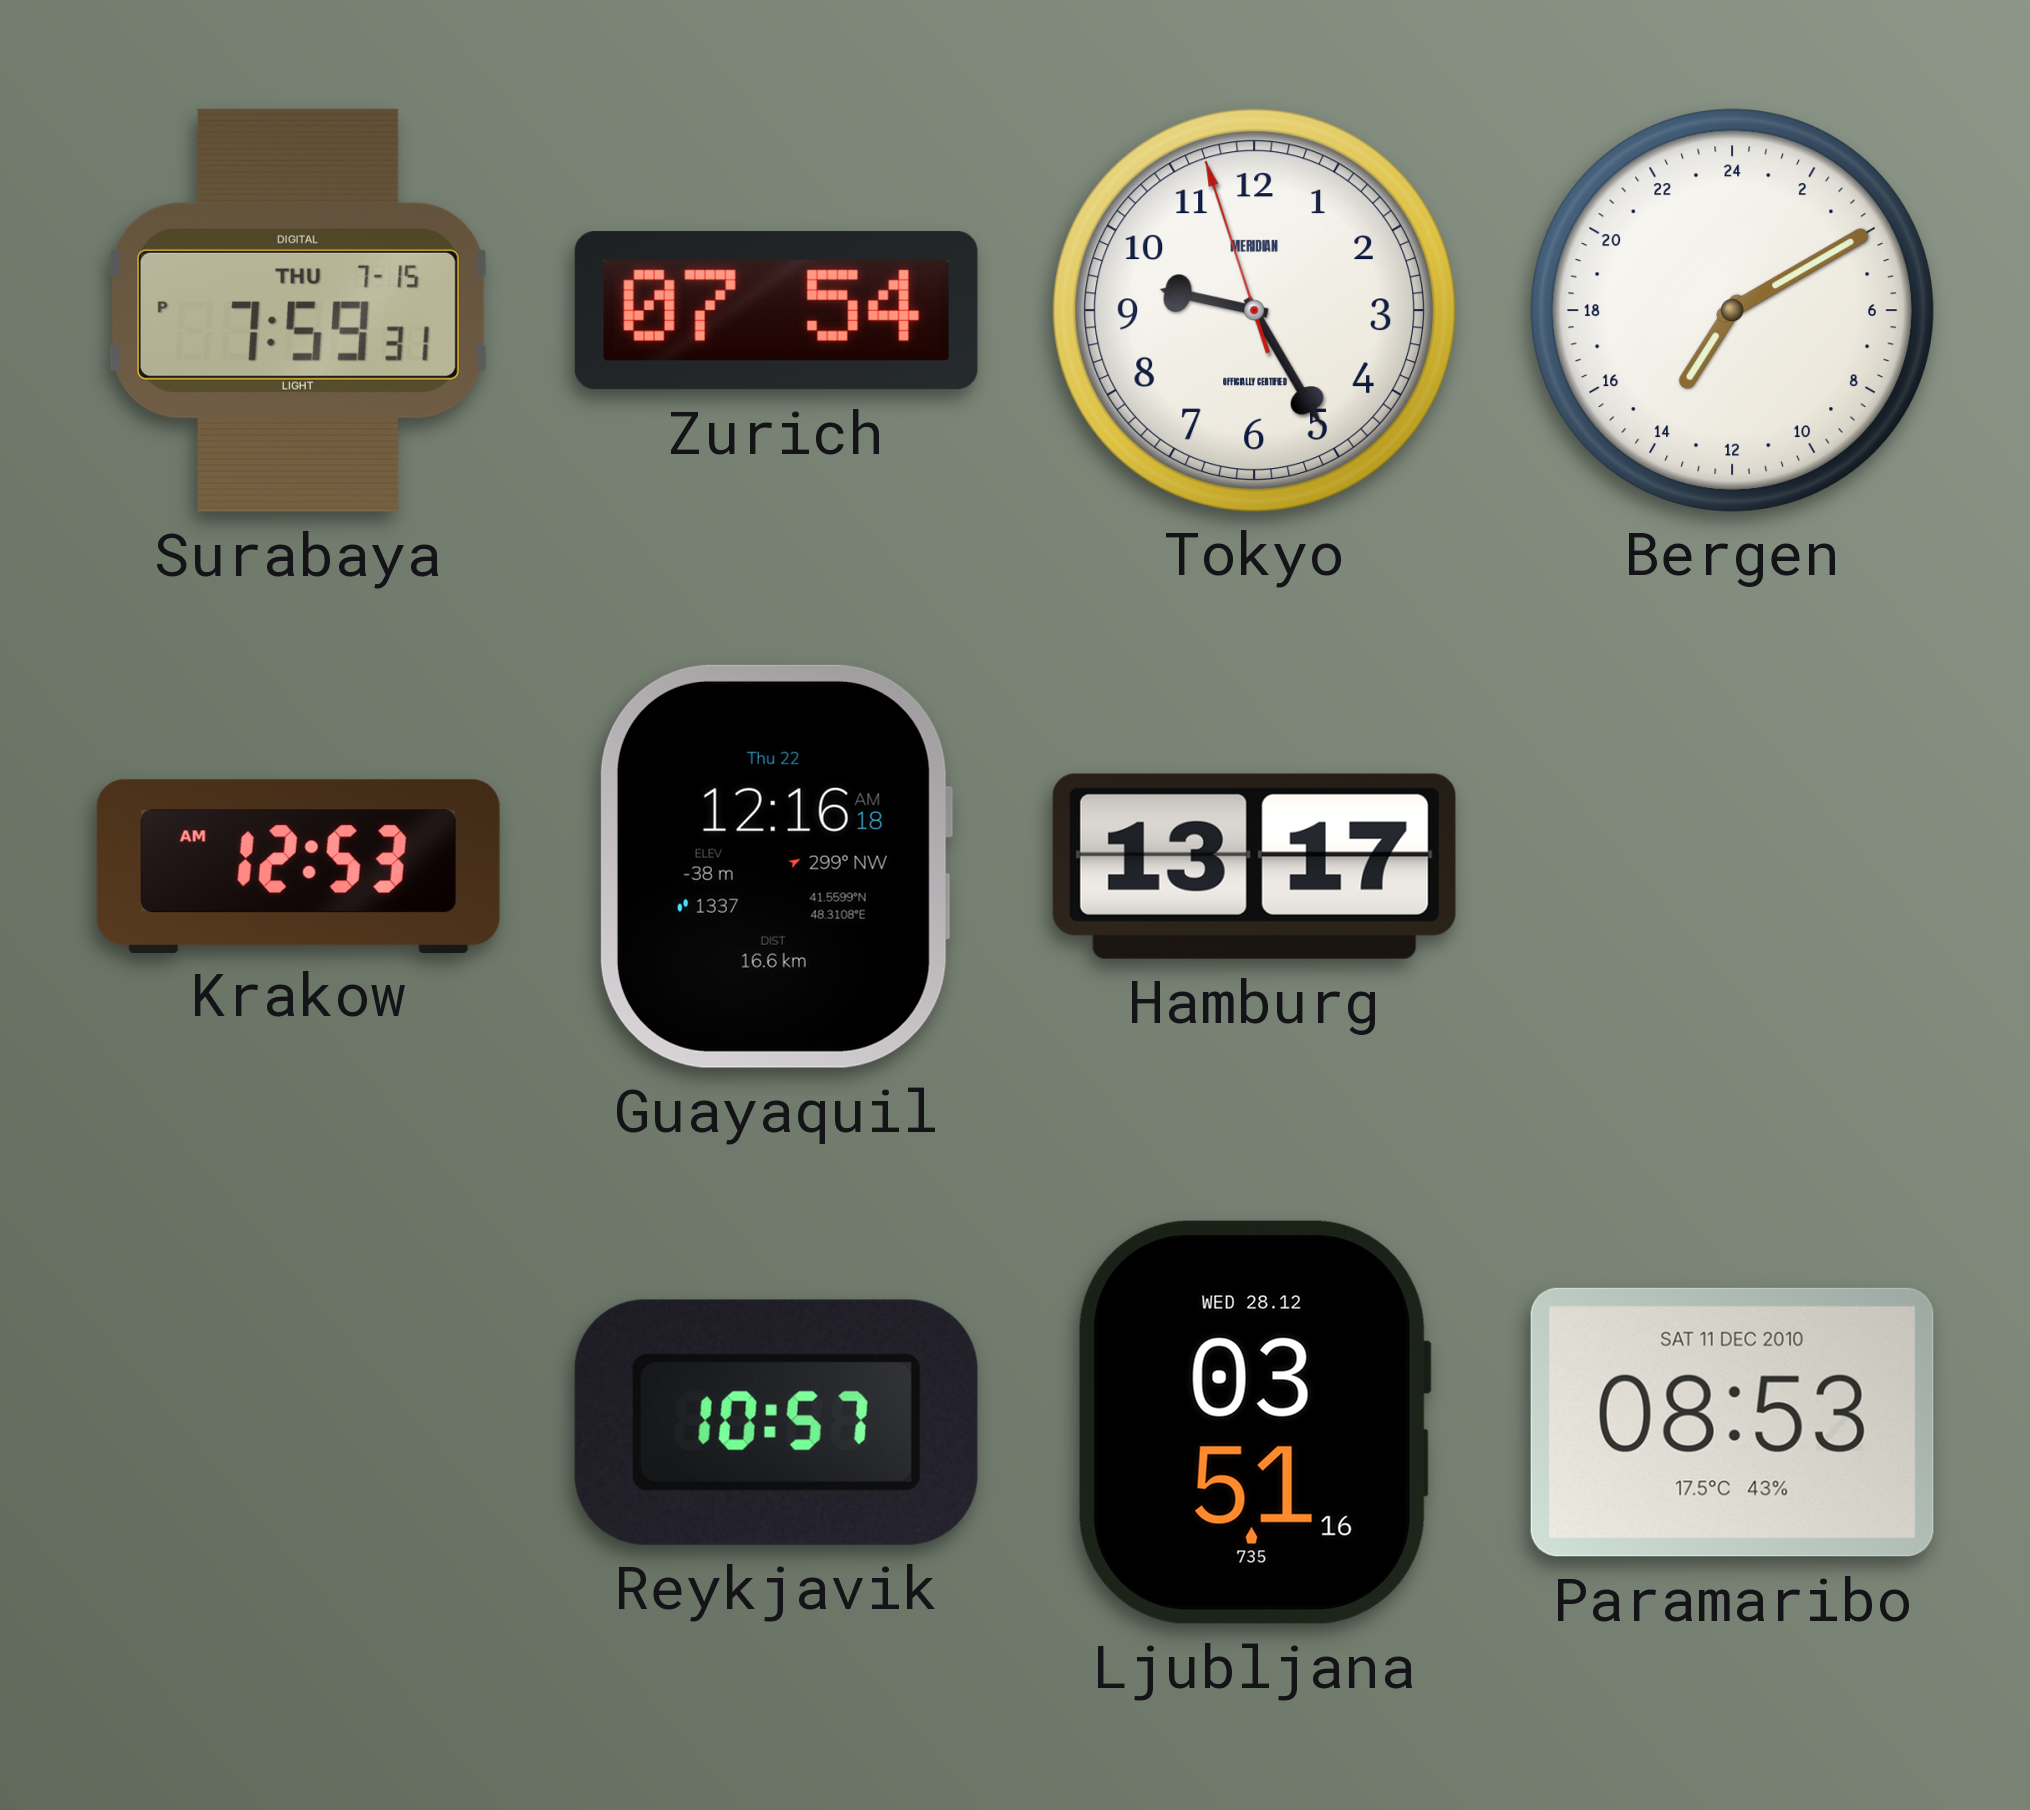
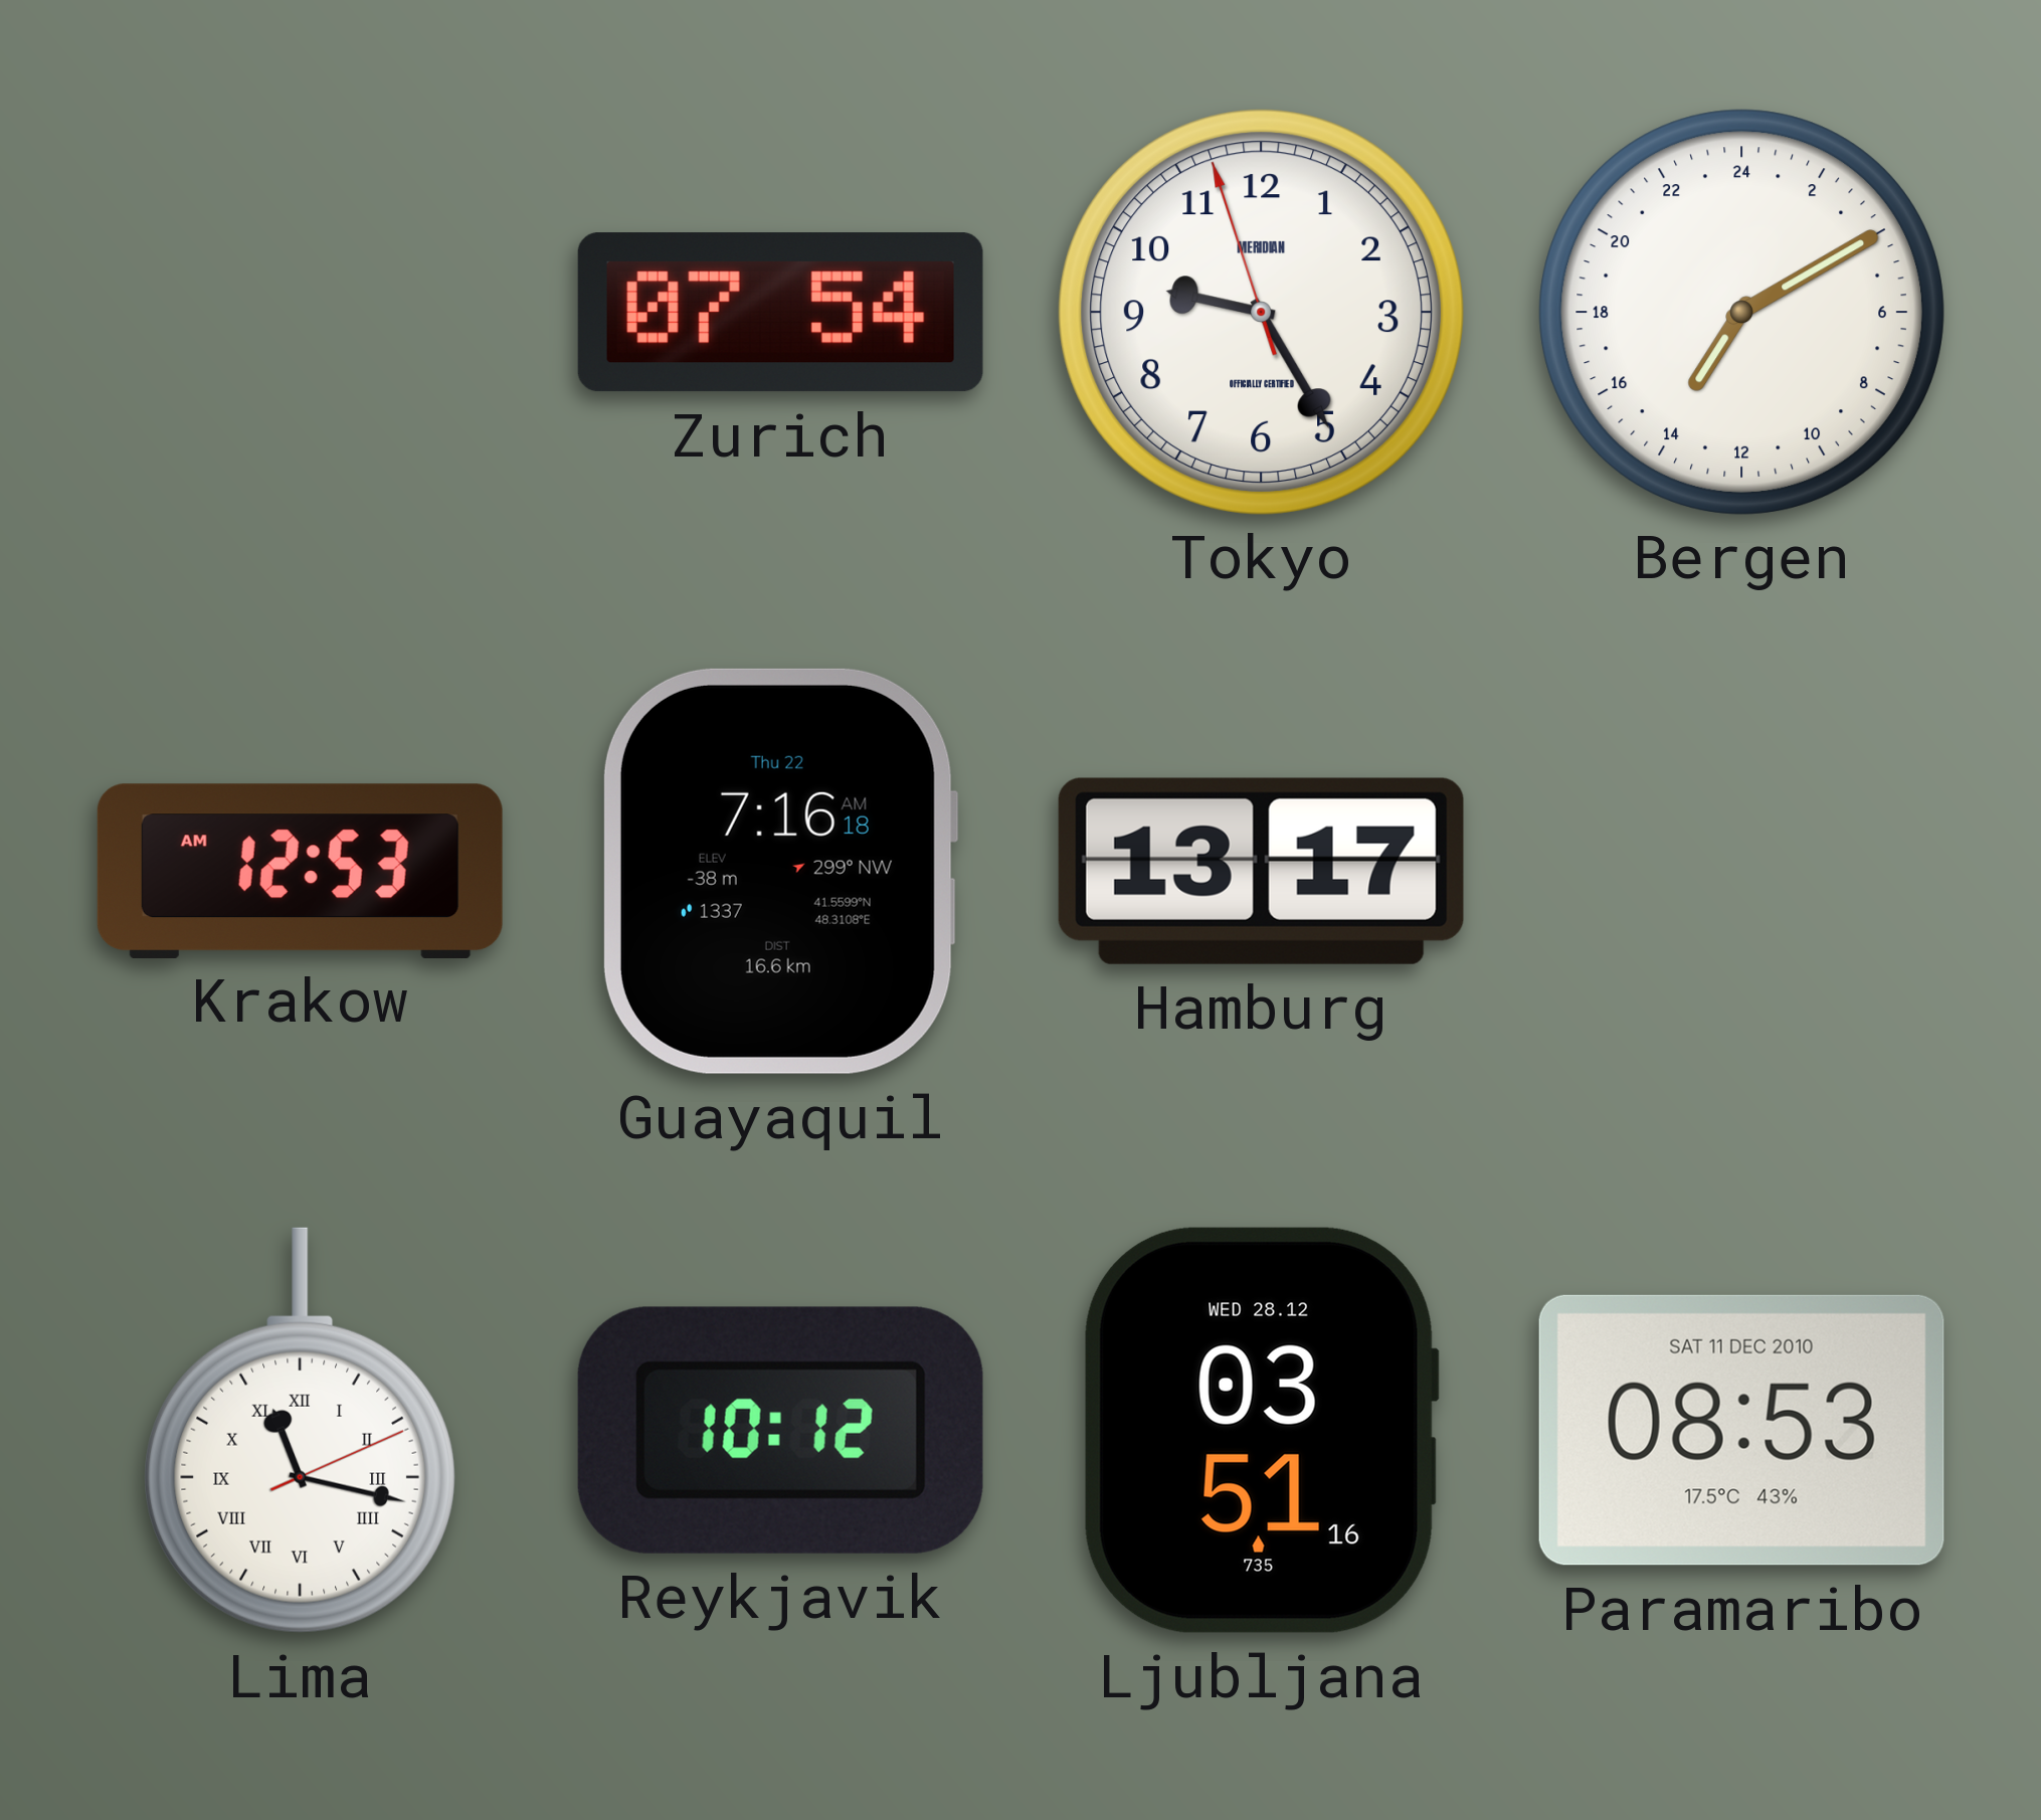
Surabaya: 7:59 -> none (299, 310)
Guayaquil: 12:16 -> 7:16 (780, 871)
Lima: none -> 11:17 (301, 1430)
Reykjavik: 10:57 -> 10:12 (780, 1430)
